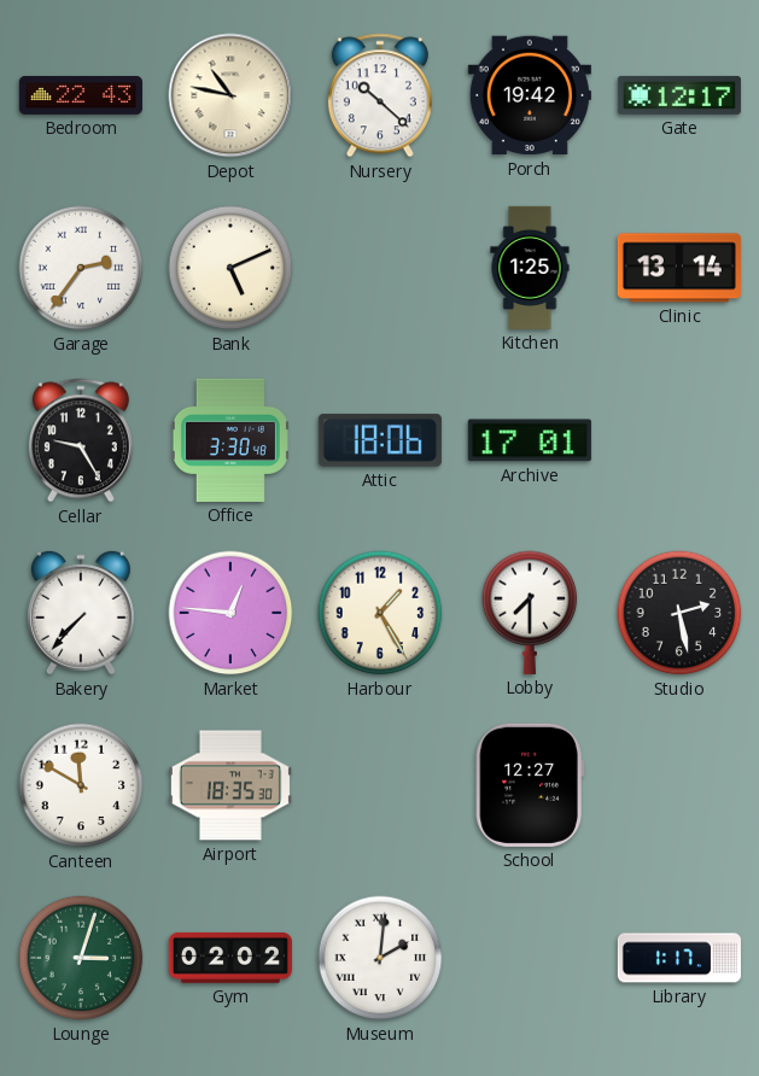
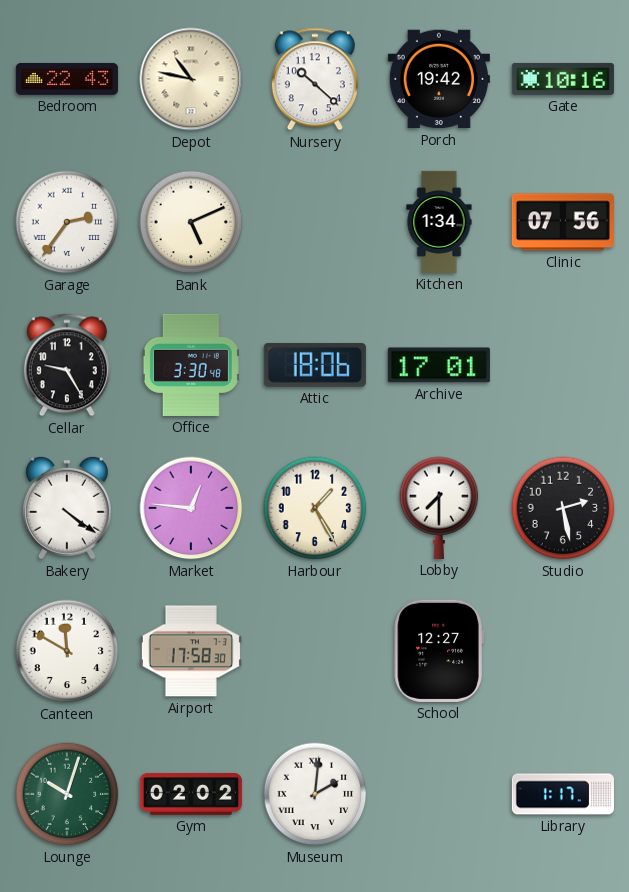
Gate: 12:17 -> 10:16 (563, 79)
Kitchen: 1:25 -> 1:34 (439, 222)
Clinic: 13:14 -> 07:56 (563, 222)
Bakery: 7:37 -> 4:21 (67, 508)
Airport: 18:35 -> 17:58 (191, 651)
Lounge: 3:03 -> 10:03 (67, 794)
